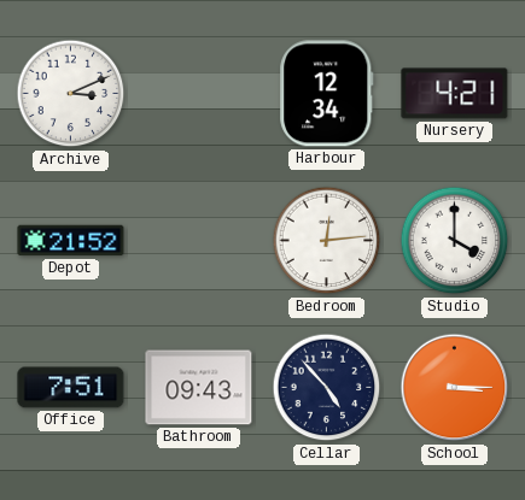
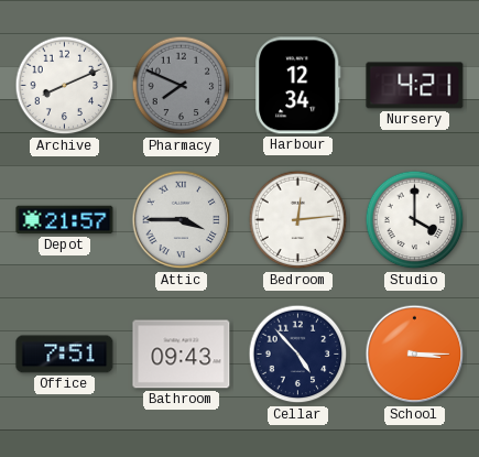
Archive: 3:11 -> 8:11 (65, 86)
Pharmacy: none -> 7:49 (182, 86)
Depot: 21:52 -> 21:57 (65, 220)
Attic: none -> 3:45 (182, 220)
